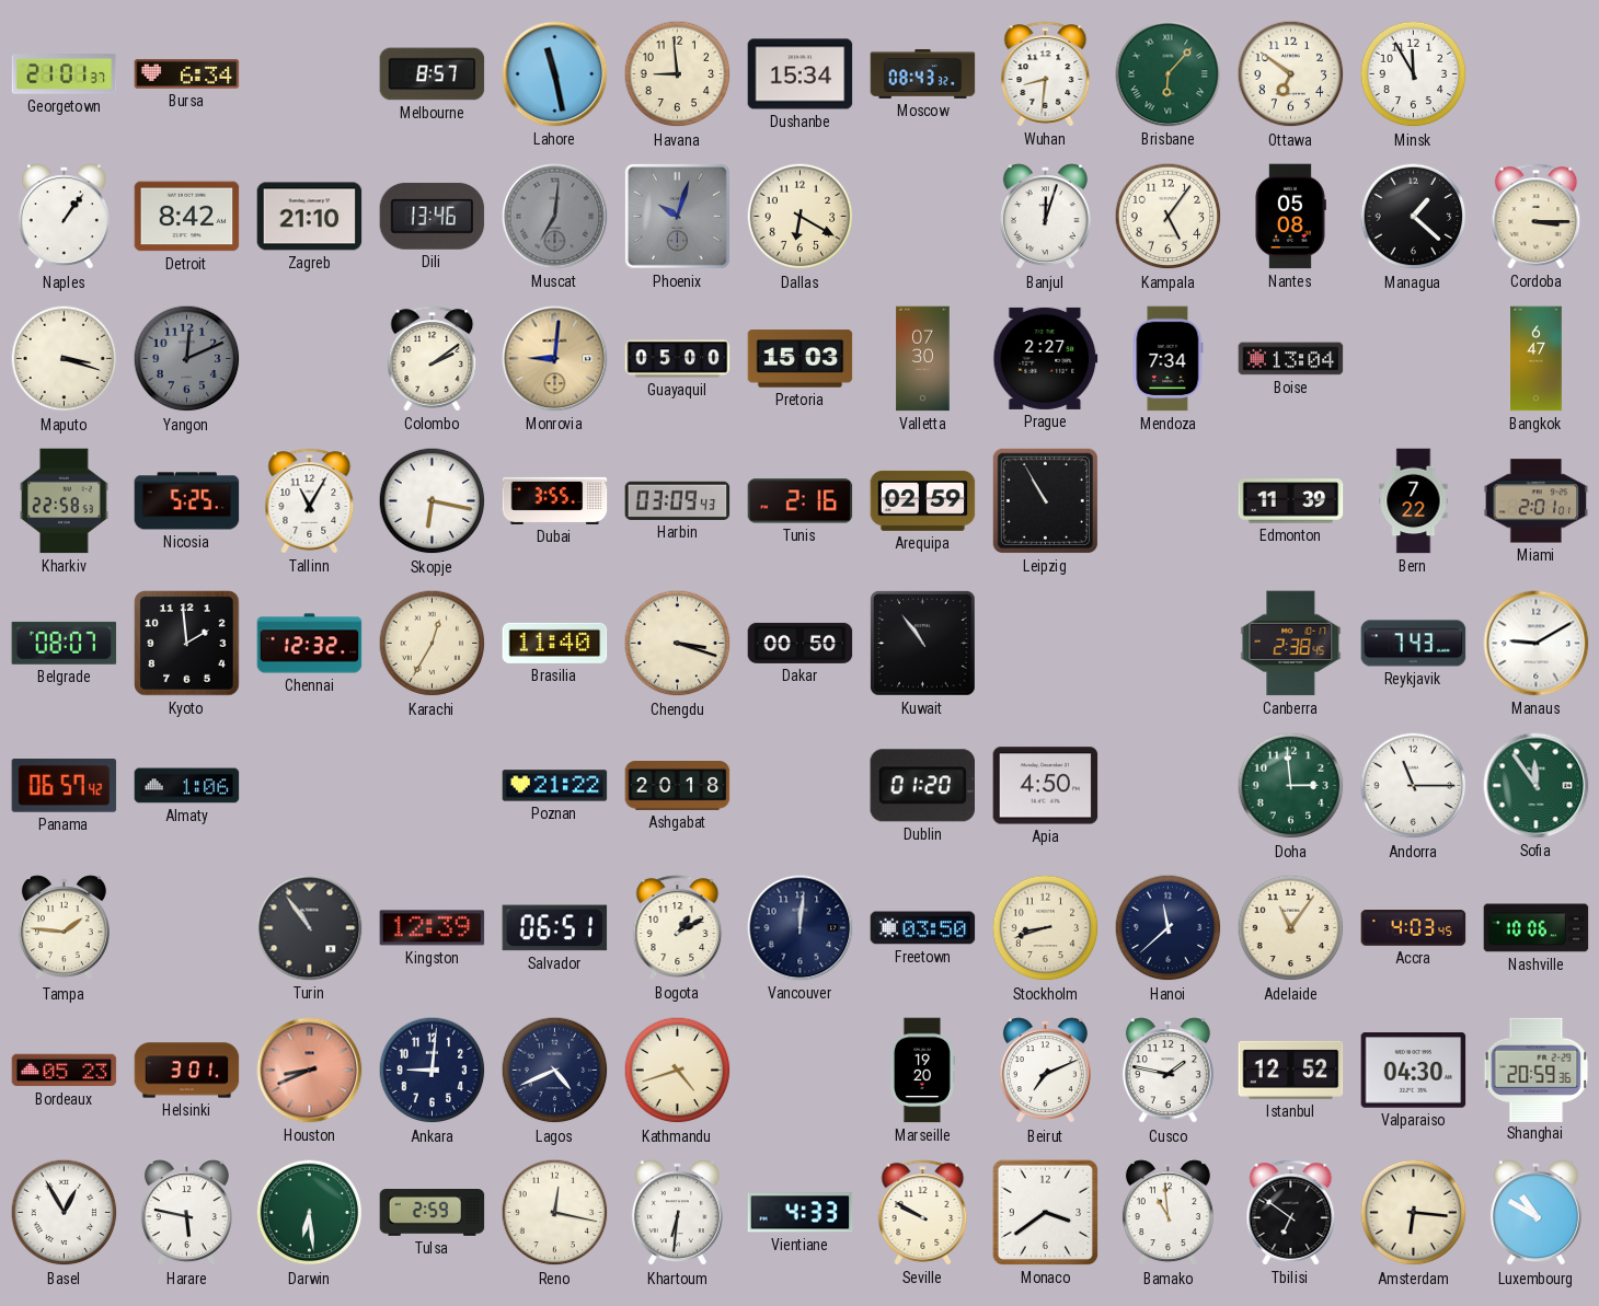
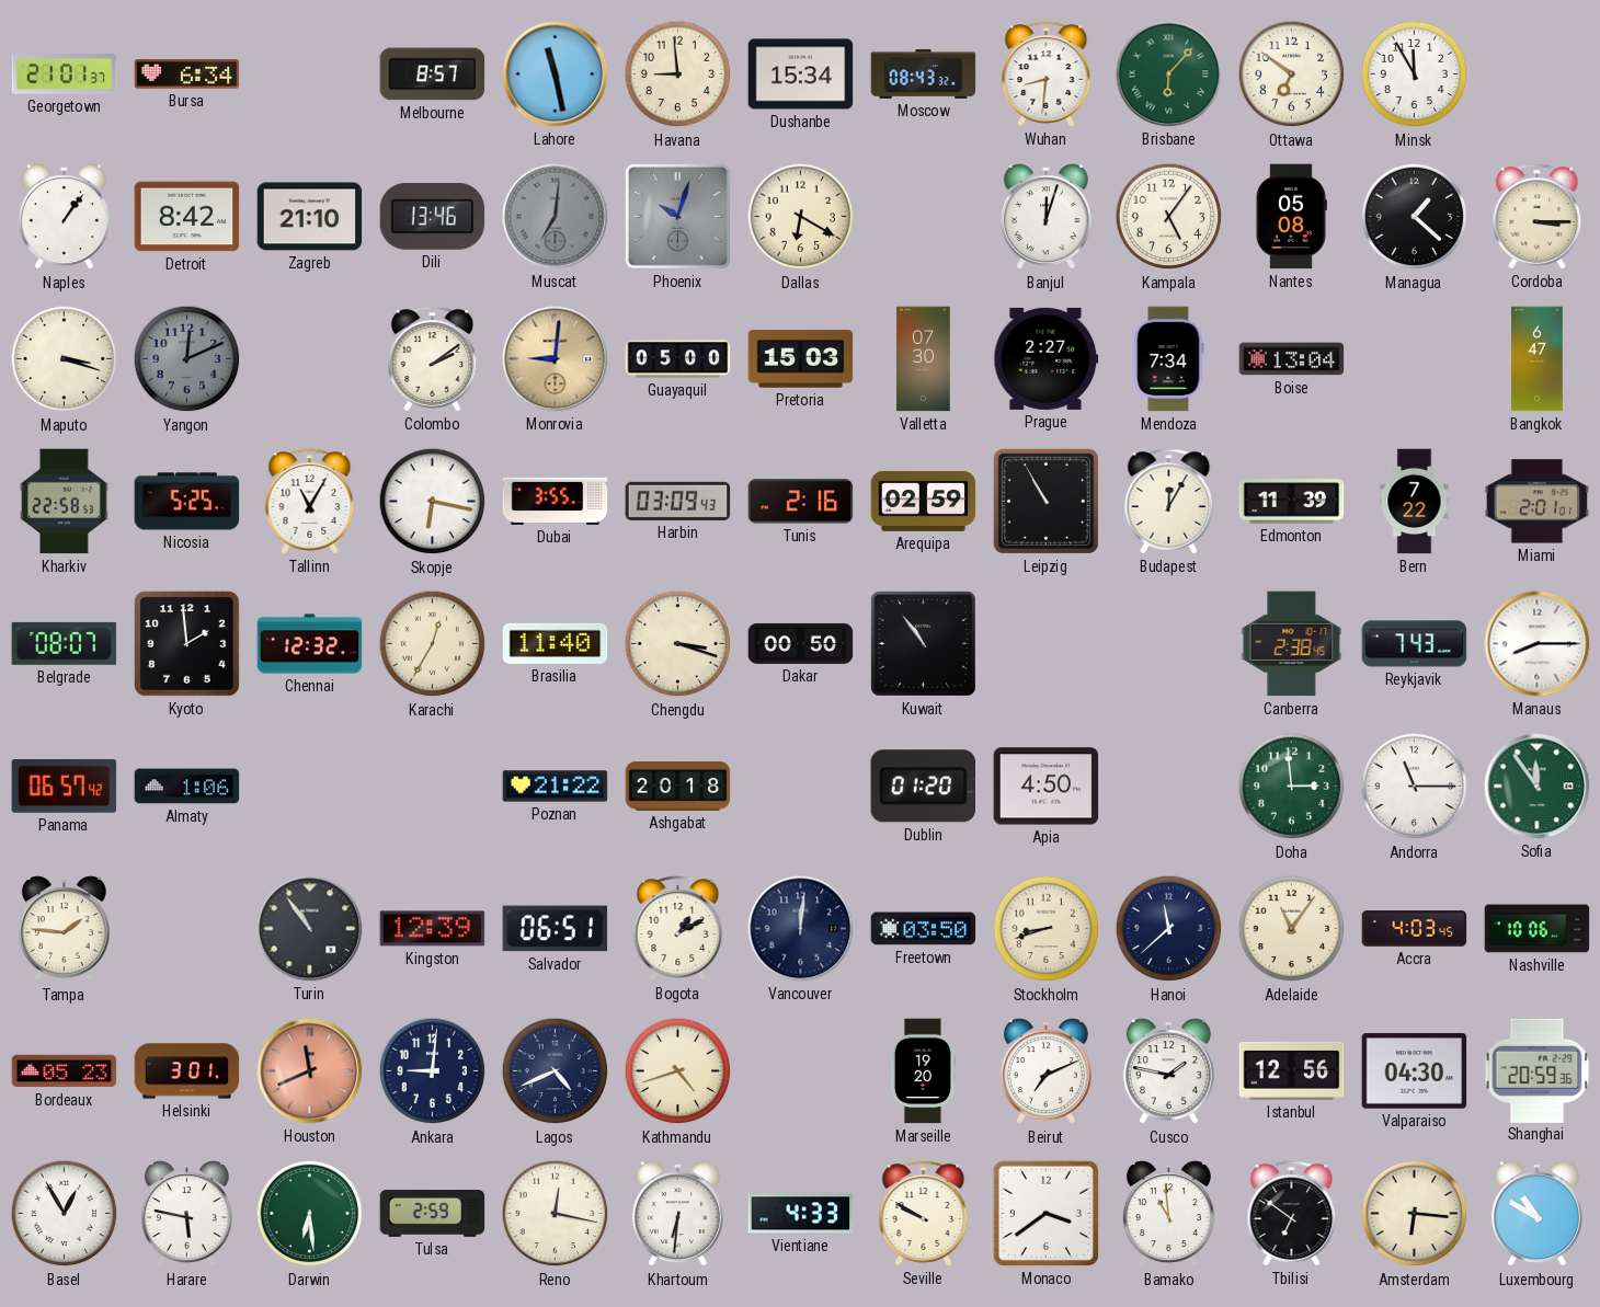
Budapest: none -> 12:05 (1169, 502)
Manaus: 9:10 -> 8:15 (1538, 644)
Houston: 8:41 -> 11:41 (310, 1071)
Istanbul: 12:52 -> 12:56 (1292, 1070)
